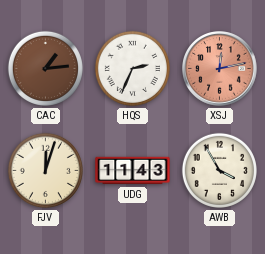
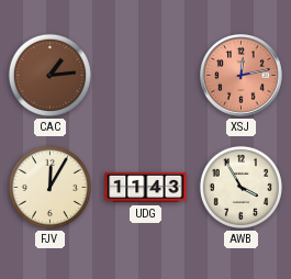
HQS: 2:34 -> none (132, 68)
FJV: 12:03 -> 12:05 (49, 187)
